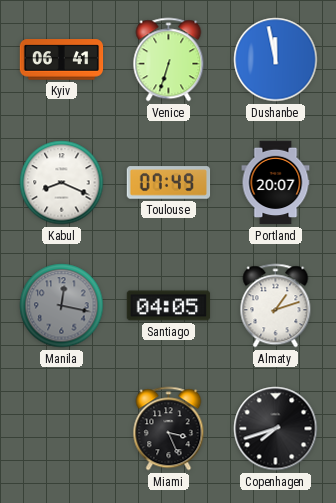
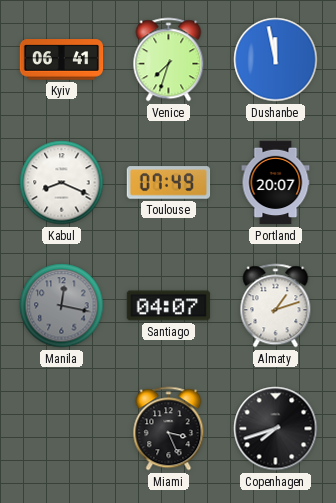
Venice: 6:33 -> 7:33 (169, 60)
Santiago: 04:05 -> 04:07 (169, 306)
